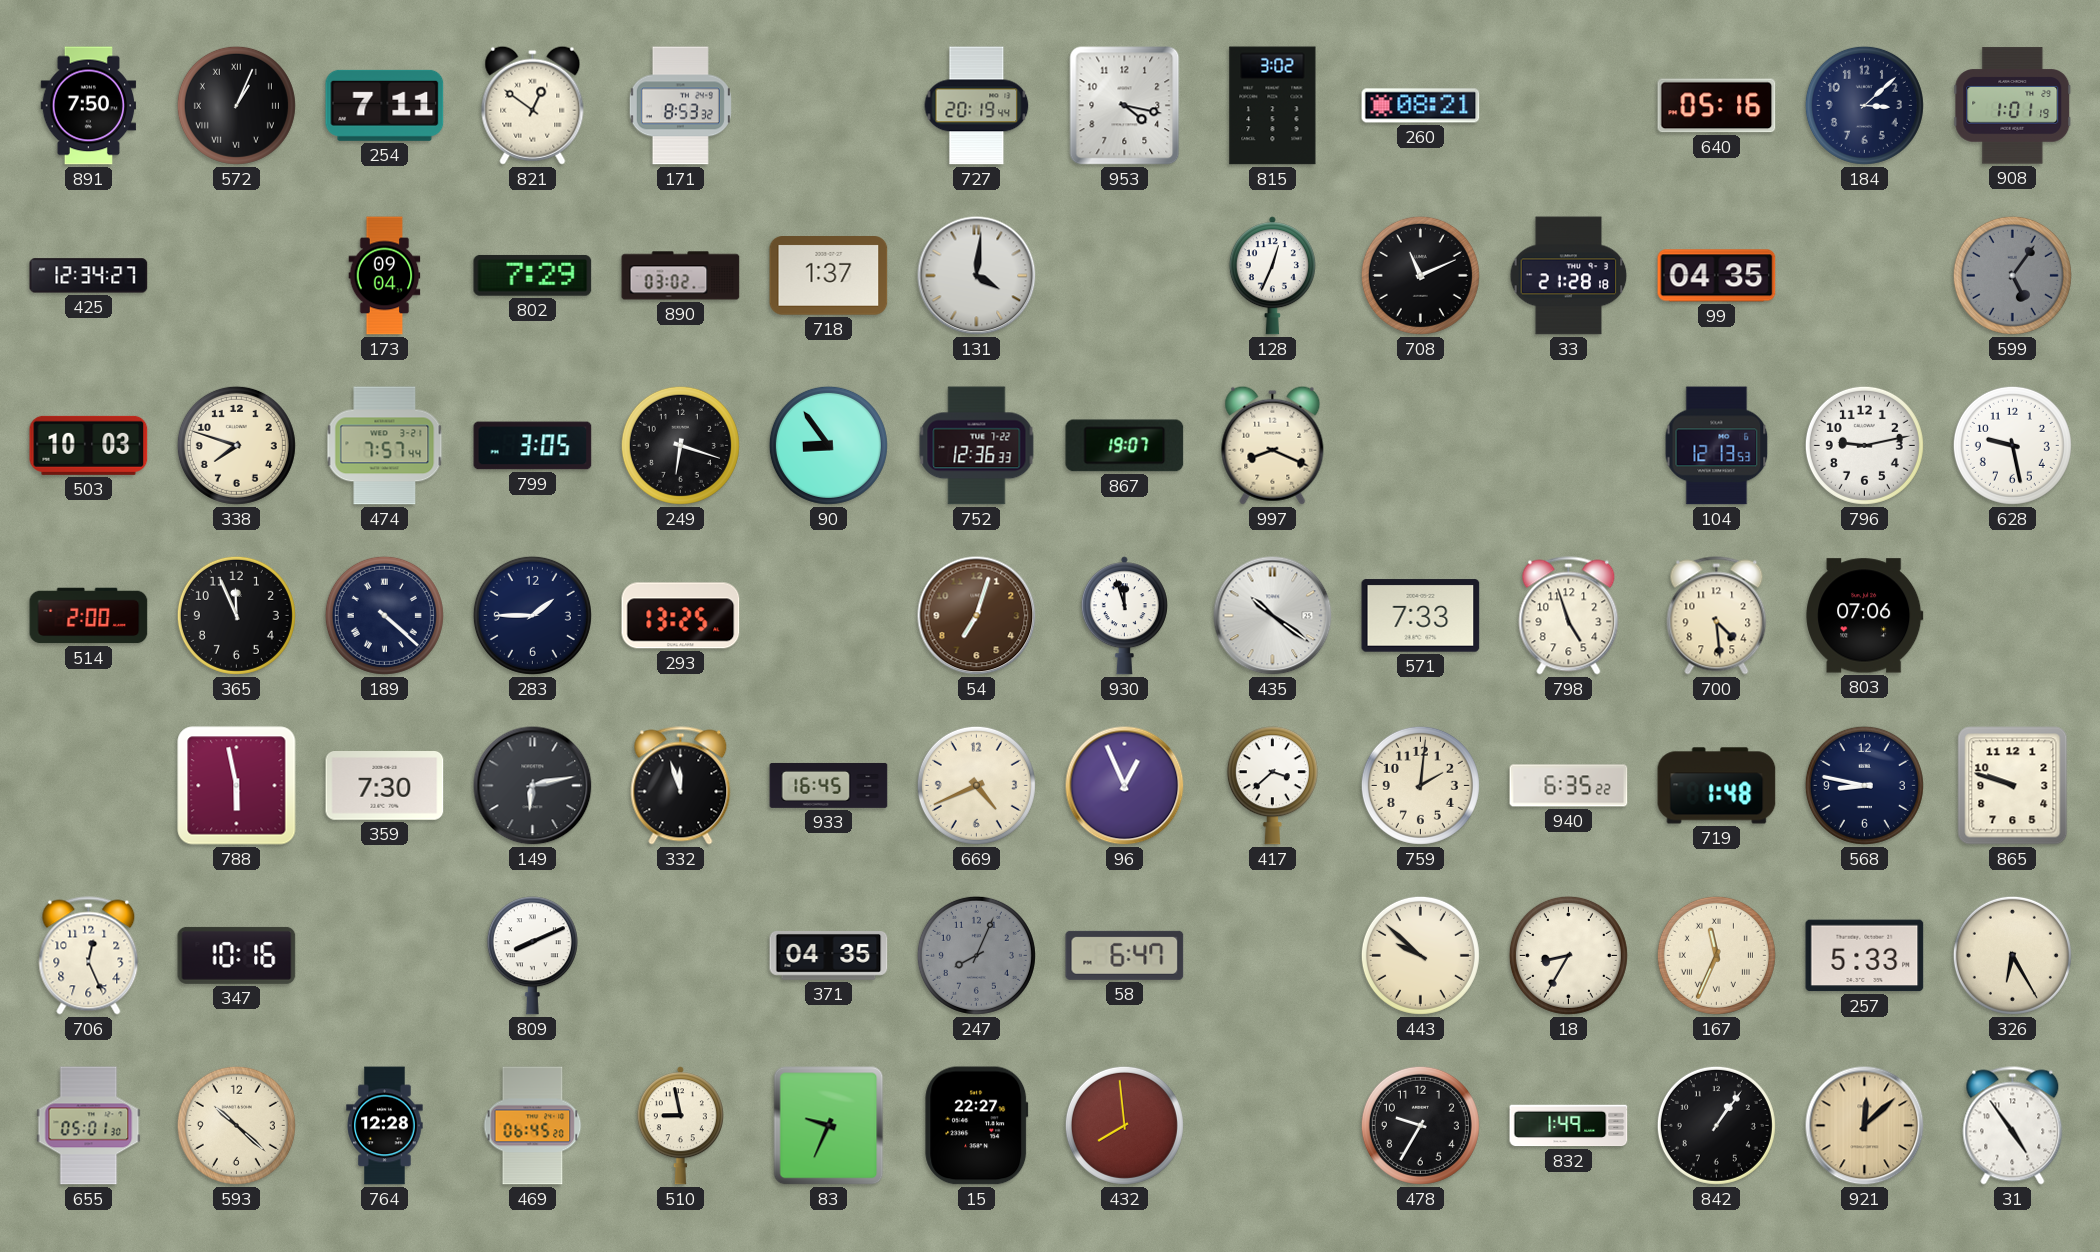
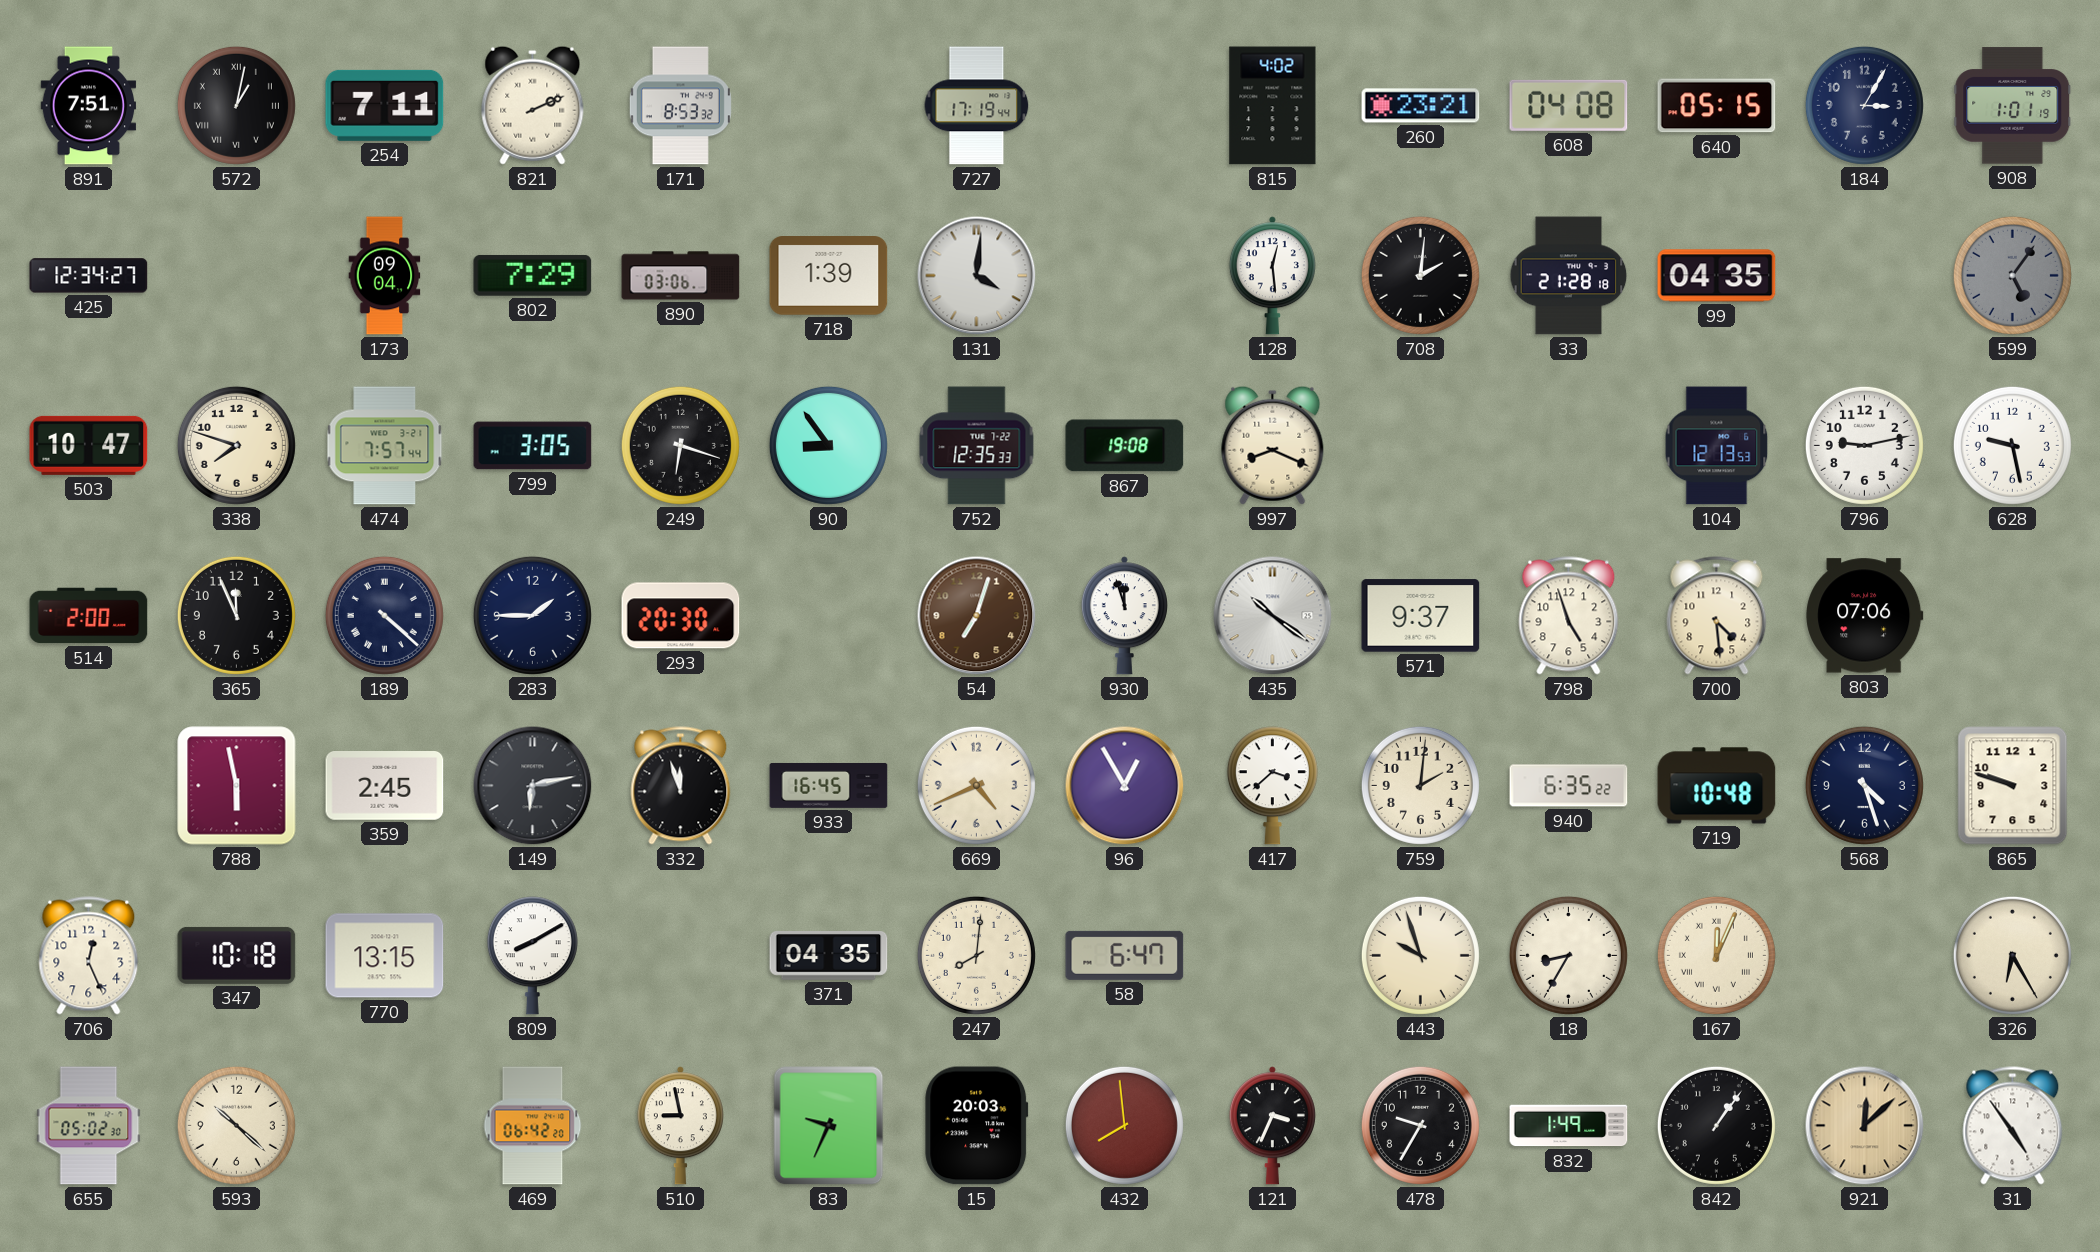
891: 7:50 -> 7:51 (89, 106)
572: 1:04 -> 1:02 (236, 105)
821: 12:51 -> 2:11 (533, 105)
727: 20:19 -> 17:19 (977, 106)
953: 4:17 -> none (1125, 106)
815: 3:02 -> 4:02 (1273, 106)
260: 08:21 -> 23:21 (1421, 106)
608: none -> 04:08 (1569, 105)
640: 05:16 -> 05:15 (1717, 106)
184: 3:08 -> 3:05 (1864, 105)
890: 03:02 -> 03:06 (681, 276)
718: 1:37 -> 1:39 (829, 276)
128: 12:34 -> 12:29 (1272, 276)
708: 11:11 -> 2:01 (1420, 275)
503: 10:03 -> 10:47 (89, 445)
752: 12:36 -> 12:35 (977, 446)
867: 19:07 -> 19:08 (1125, 446)
293: 13:25 -> 20:30 (681, 616)
571: 7:33 -> 9:37 (1421, 616)
359: 7:30 -> 2:45 (385, 786)
96: 12:56 -> 12:55 (1125, 786)
719: 1:48 -> 10:48 (1717, 786)
568: 8:47 -> 4:27 (1864, 785)
347: 10:16 -> 10:18 (237, 955)
770: none -> 13:15 (385, 956)
809: 8:11 -> 8:10 (532, 956)
247: 8:04 -> 8:01 (976, 955)
247 dial: grey -> cream (976, 955)
443: 9:52 -> 9:57 (1420, 955)
167: 11:34 -> 12:04 (1716, 955)
257: 5:33 -> none (1865, 956)
655: 05:01 -> 05:02 (89, 1126)
764: 12:28 -> none (385, 1126)
469: 06:45 -> 06:42 (533, 1126)
15: 22:27 -> 20:03 (977, 1126)
121: none -> 3:34 (1272, 1126)
